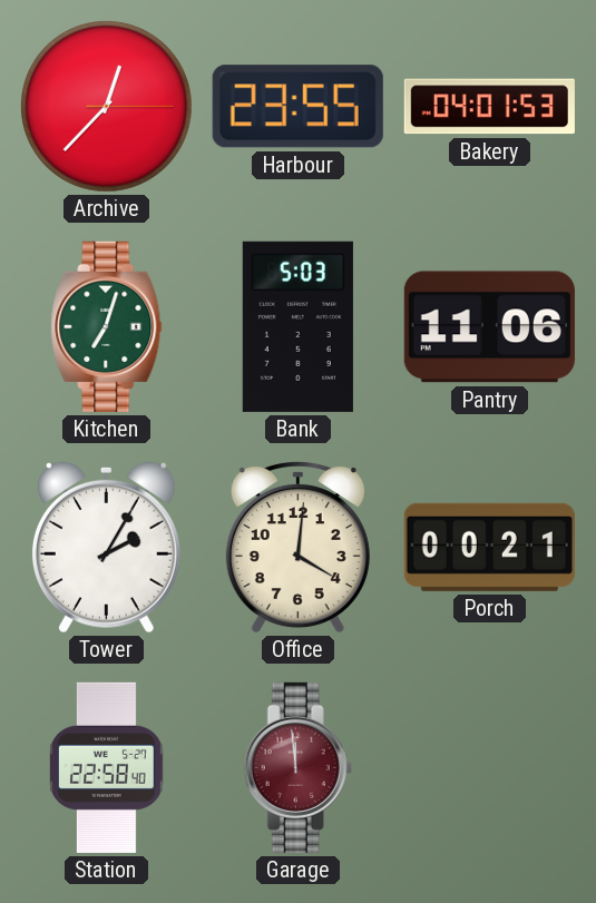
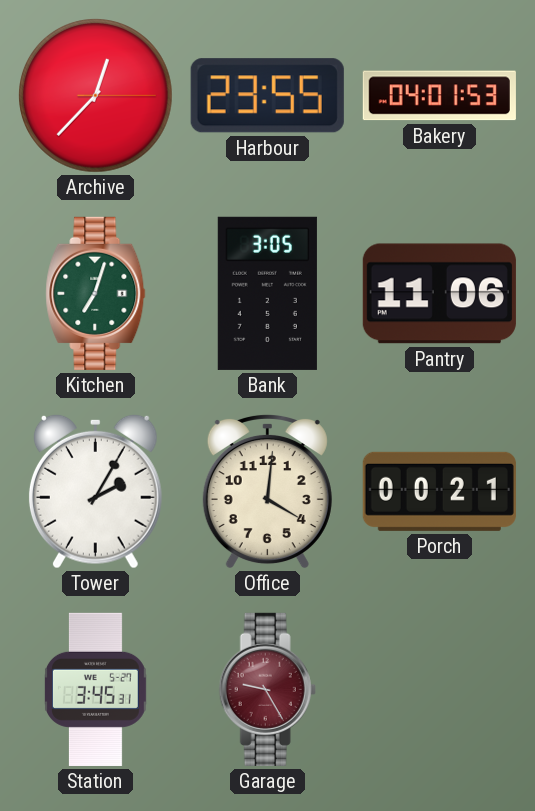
Bank: 5:03 -> 3:05 (267, 293)
Station: 22:58 -> 3:45 (95, 689)
Garage: 11:59 -> 9:25 (267, 689)
